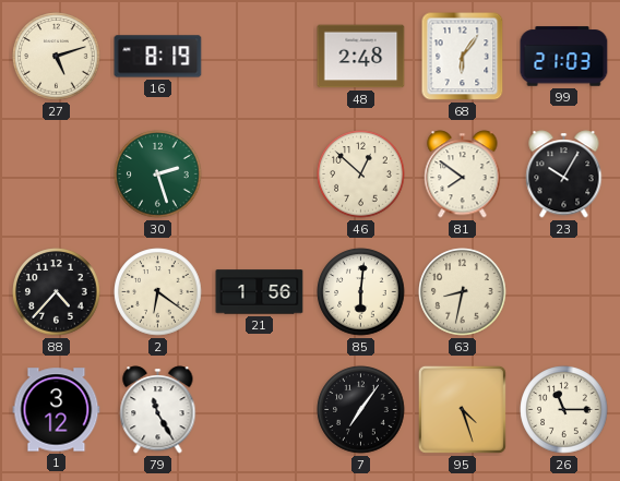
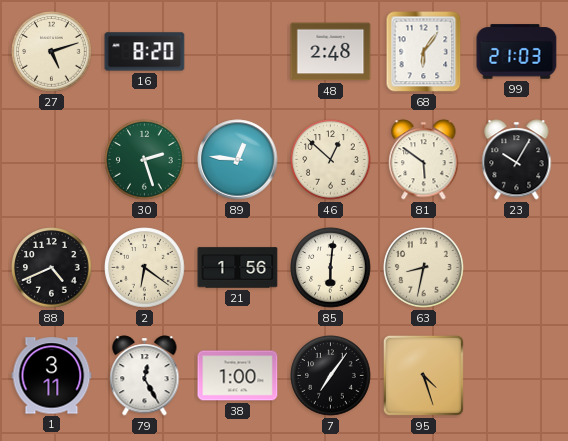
16: 8:19 -> 8:20 (145, 52)
89: none -> 12:46 (238, 160)
81: 7:51 -> 5:51 (424, 160)
88: 4:37 -> 4:41 (52, 268)
1: 3:12 -> 3:11 (52, 376)
79: 11:25 -> 12:25 (145, 376)
38: none -> 1:00 (238, 376)
26: 11:15 -> none (564, 410)
